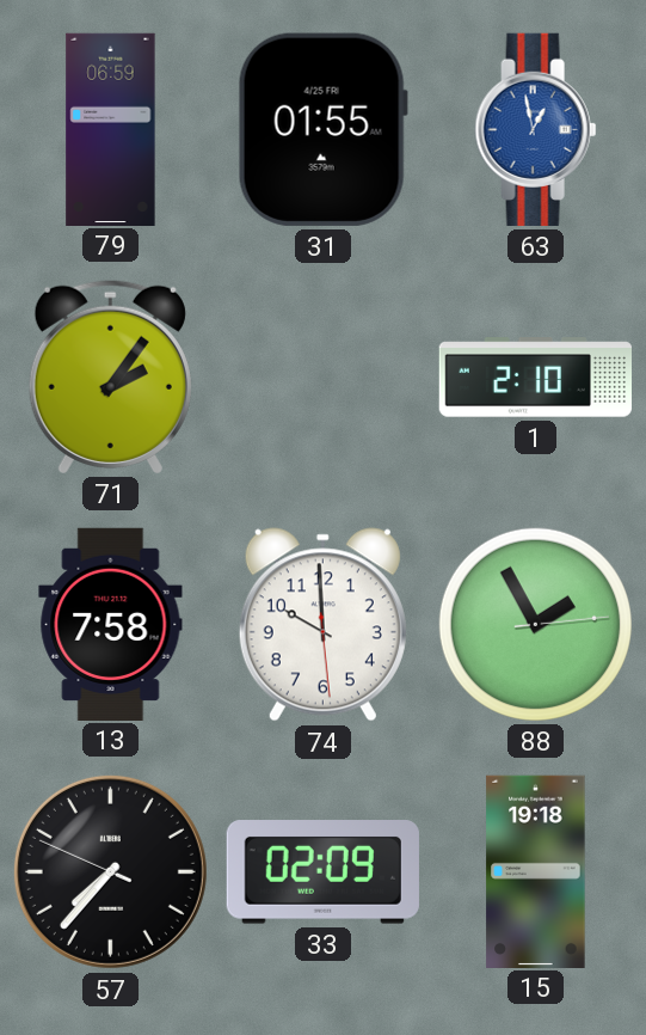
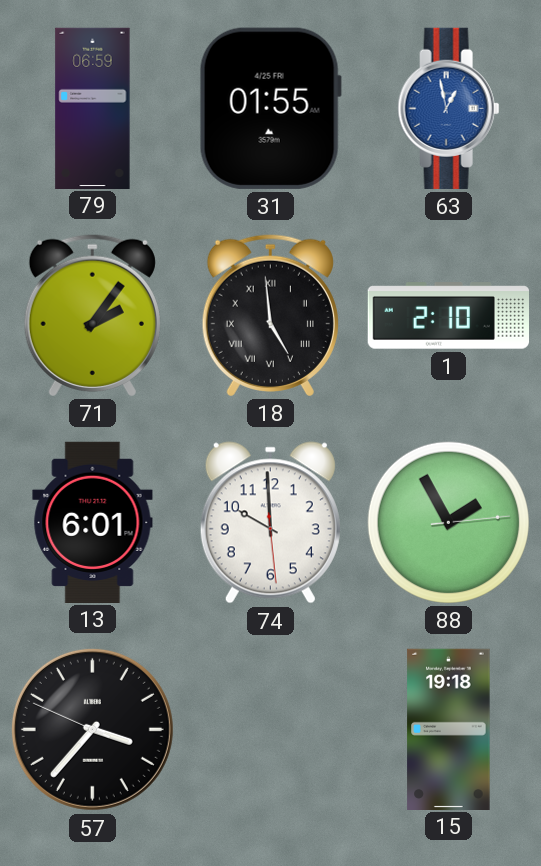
18: none -> 4:59 (270, 315)
13: 7:58 -> 6:01 (93, 522)
57: 7:36 -> 3:36 (92, 729)
33: 02:09 -> none (322, 872)
